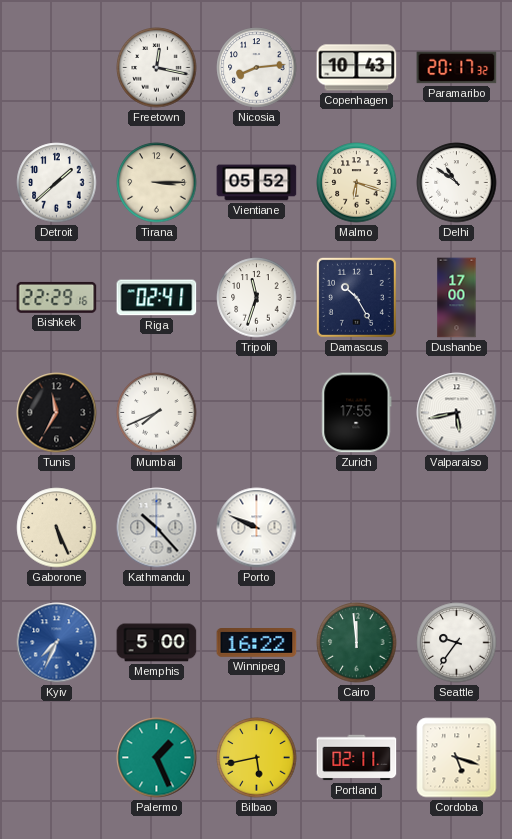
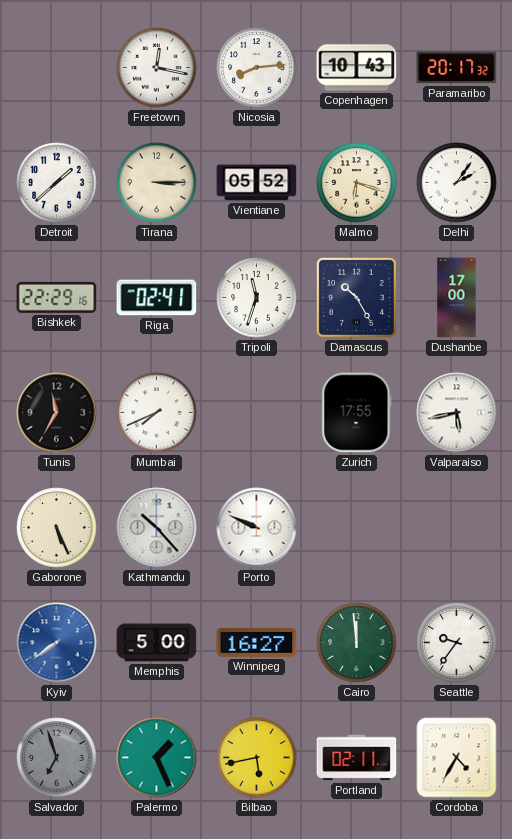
Delhi: 10:51 -> 2:06 (457, 183)
Kyiv: 7:34 -> 7:39 (57, 643)
Winnipeg: 16:22 -> 16:27 (257, 643)
Salvador: none -> 6:57 (57, 758)
Cordoba: 5:18 -> 4:35 (457, 758)
